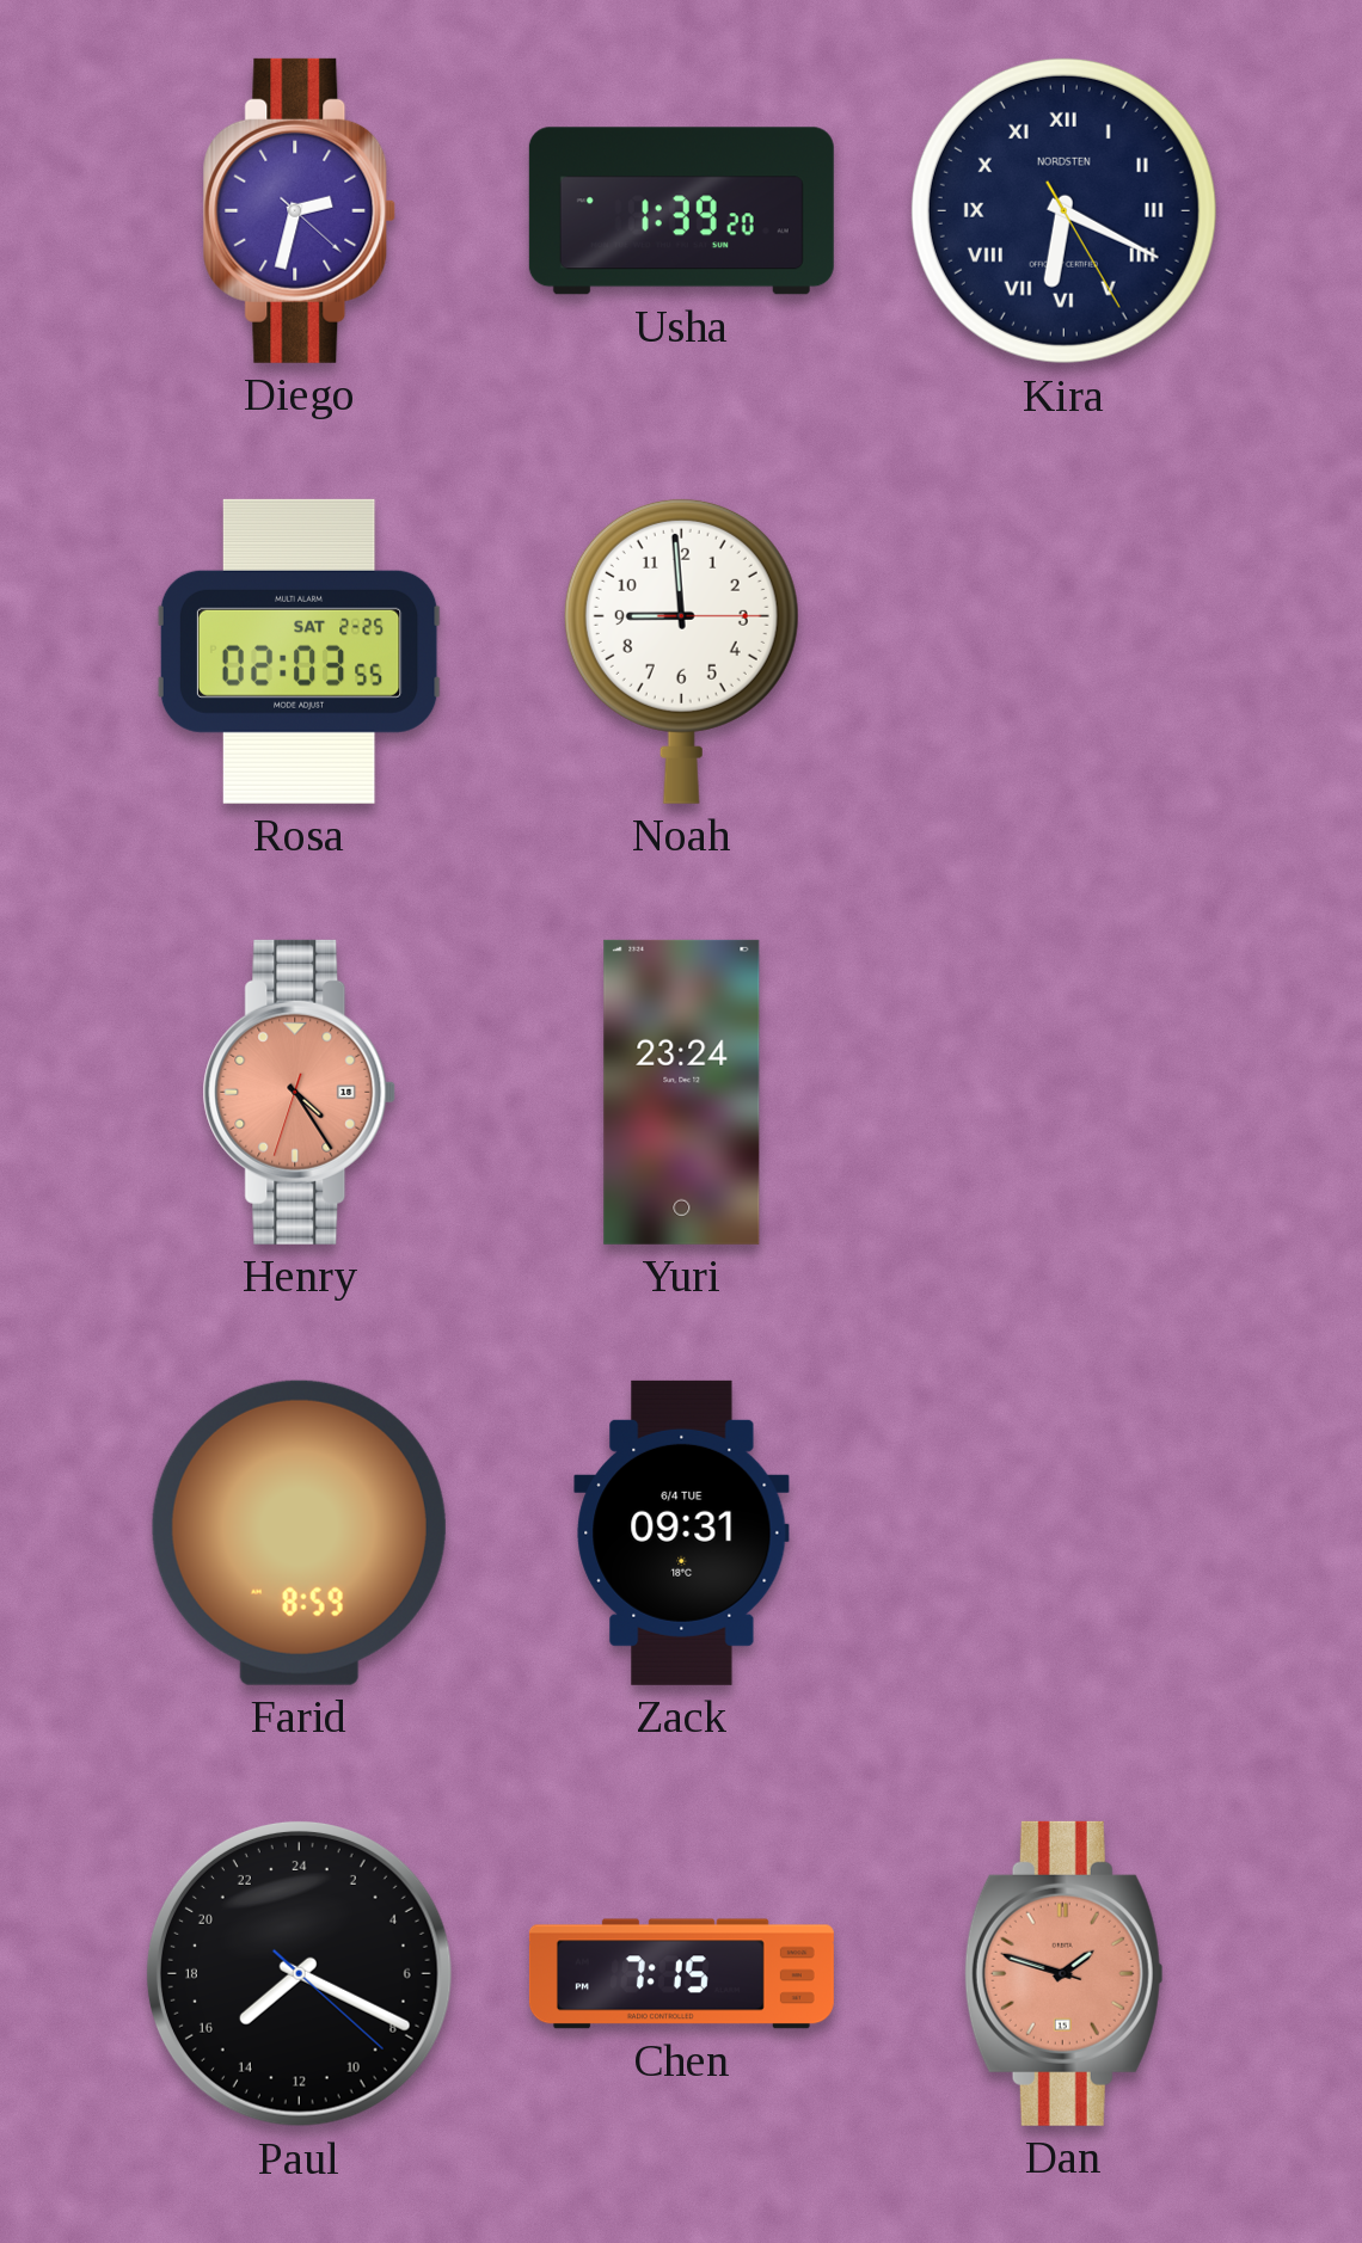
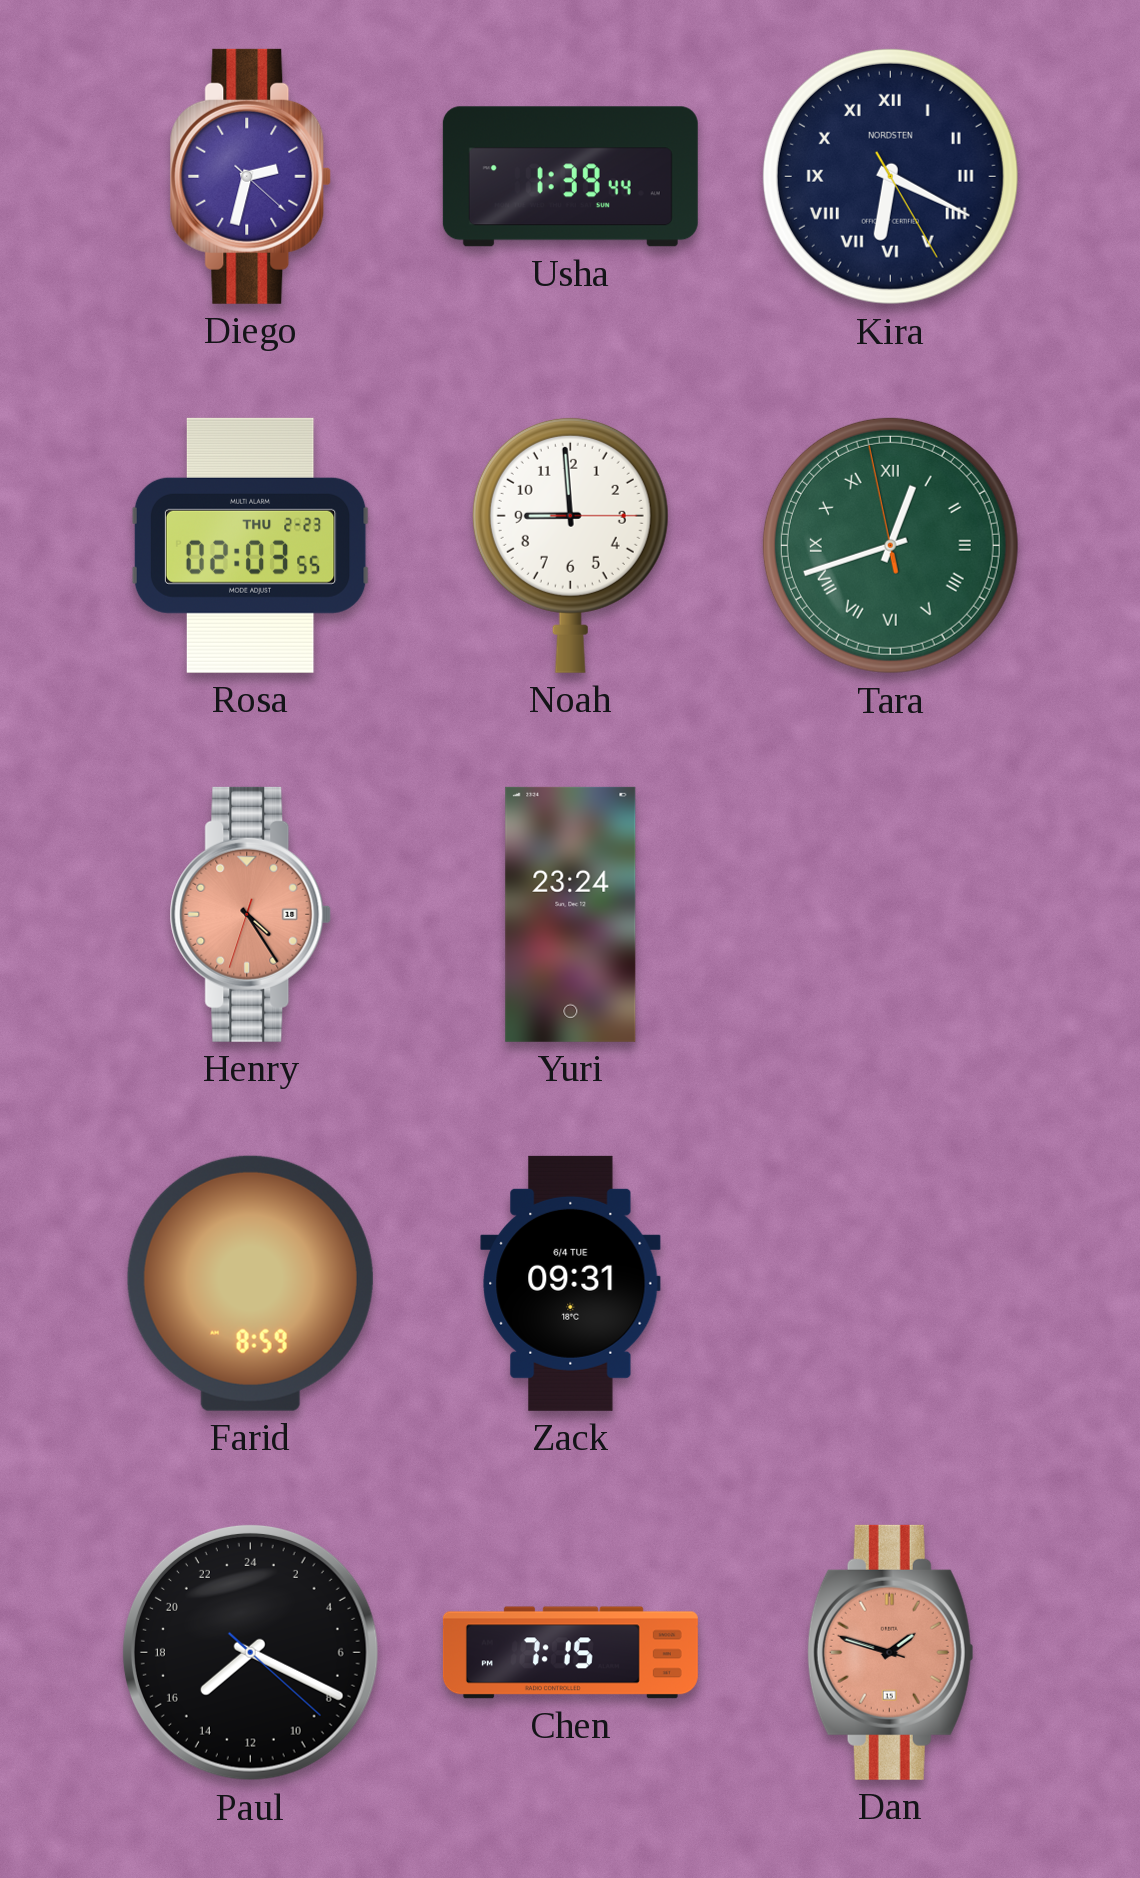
Usha: 1:39:20 -> 1:39:44 (570, 177)
Rosa date: SAT 2-25 -> THU 2-23 (250, 545)
Tara: none -> 12:41 (890, 545)
